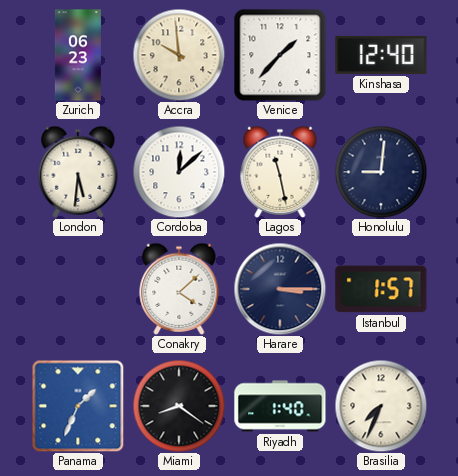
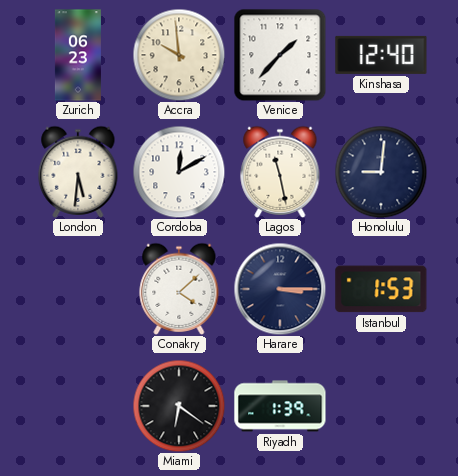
Cordoba: 12:08 -> 12:10 (179, 172)
Istanbul: 1:57 -> 1:53 (381, 289)
Panama: 1:34 -> none (78, 406)
Miami: 8:21 -> 6:21 (179, 406)
Riyadh: 1:40 -> 1:39 (280, 406)
Brasilia: 7:34 -> none (381, 406)
